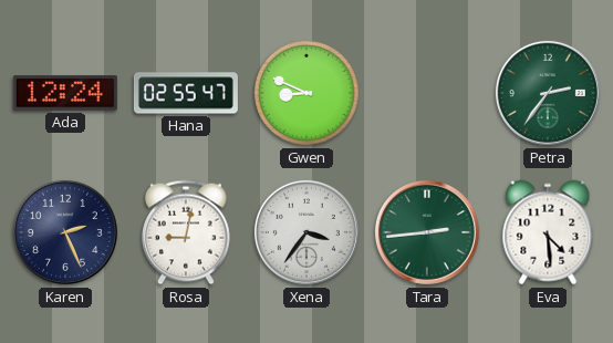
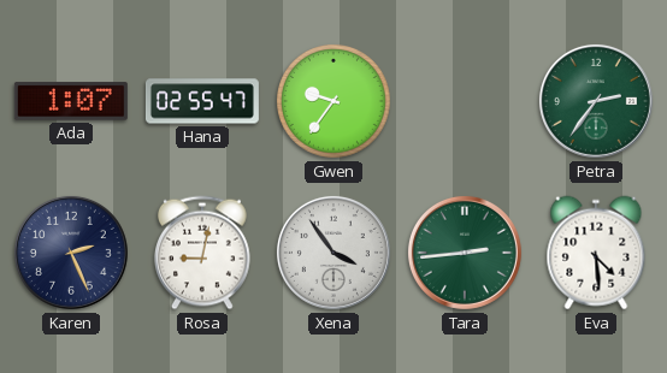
Ada: 12:24 -> 1:07 (71, 101)
Gwen: 8:49 -> 9:36 (335, 102)
Xena: 3:36 -> 3:54 (333, 253)
